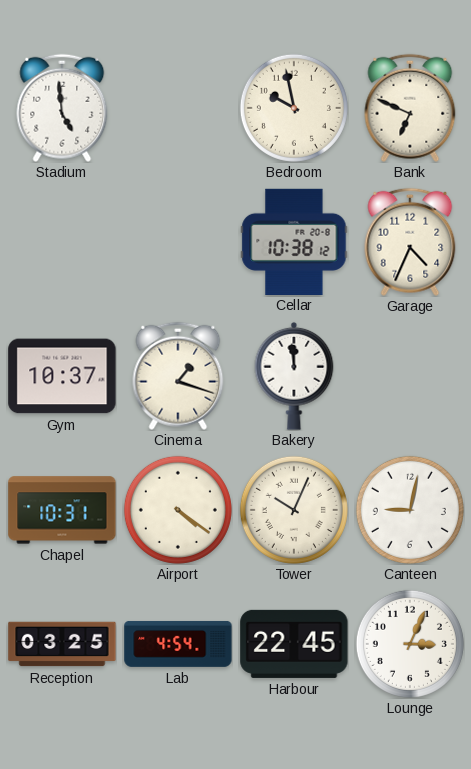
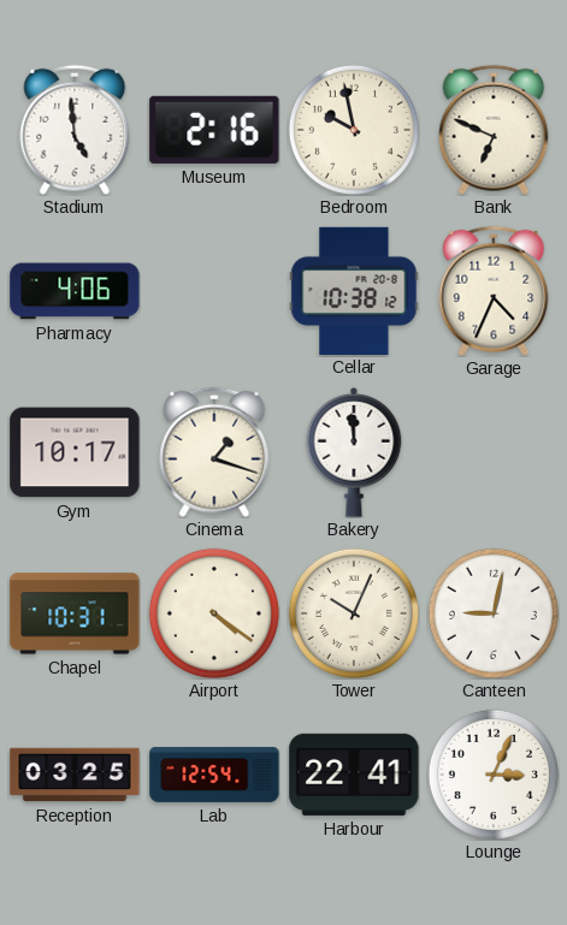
Museum: none -> 2:16 (214, 130)
Pharmacy: none -> 4:06 (75, 291)
Gym: 10:37 -> 10:17 (75, 452)
Lab: 4:54 -> 12:54 (214, 775)
Harbour: 22:45 -> 22:41 (354, 775)
